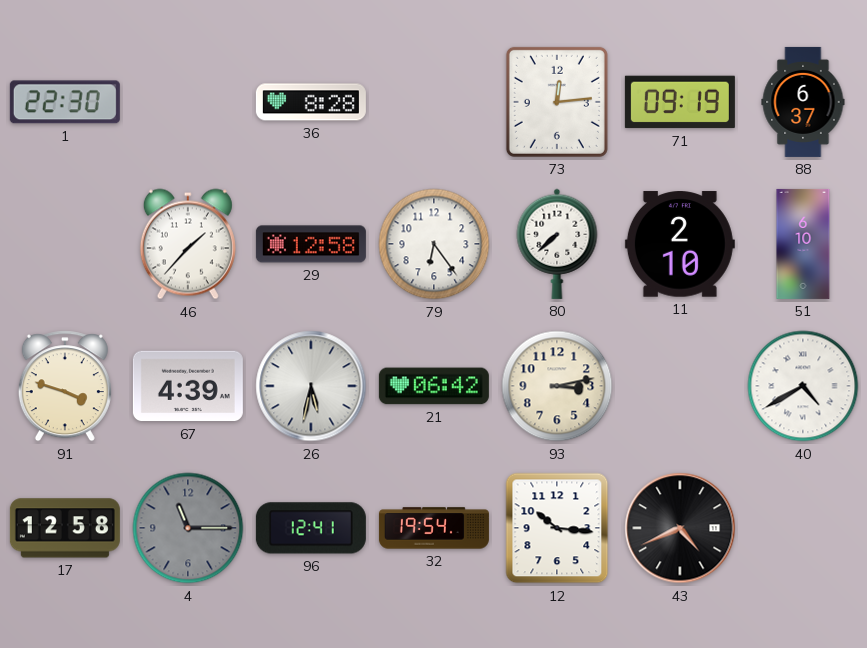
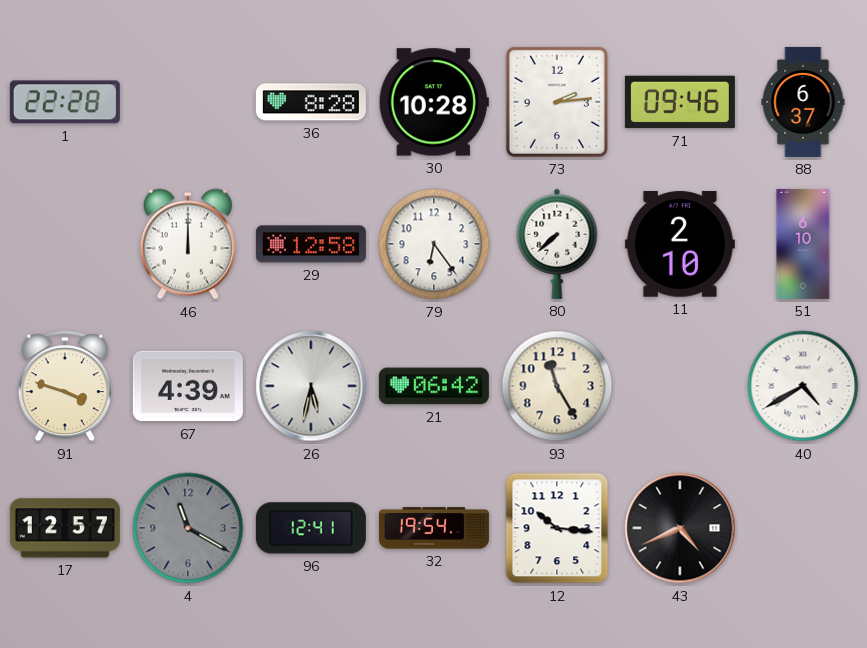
1: 22:30 -> 22:28 (65, 102)
30: none -> 10:28 (434, 102)
73: 12:14 -> 2:14 (557, 102)
71: 09:19 -> 09:46 (680, 102)
46: 1:37 -> 12:00 (188, 244)
93: 3:13 -> 11:25 (557, 386)
17: 12:58 -> 12:57 (65, 528)
4: 11:15 -> 11:20 (188, 528)
